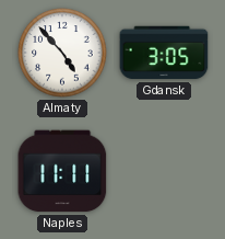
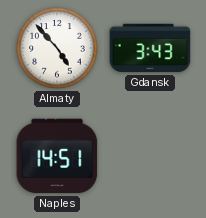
Gdansk: 3:05 -> 3:43 (150, 48)
Naples: 11:11 -> 14:51 (57, 156)
